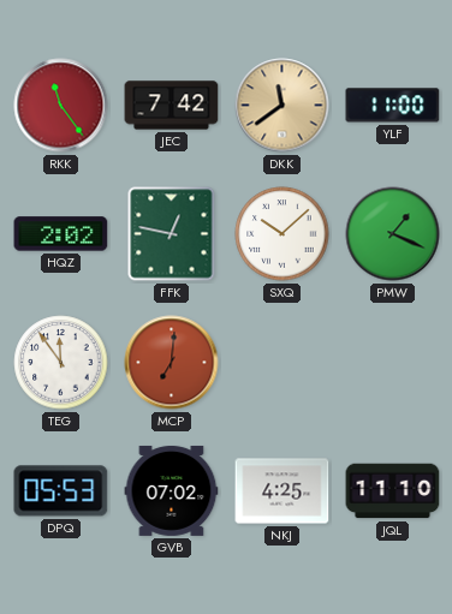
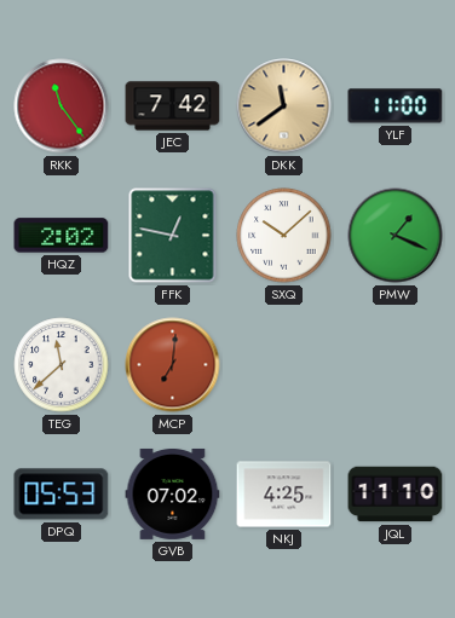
TEG: 11:54 -> 11:38 (62, 365)
